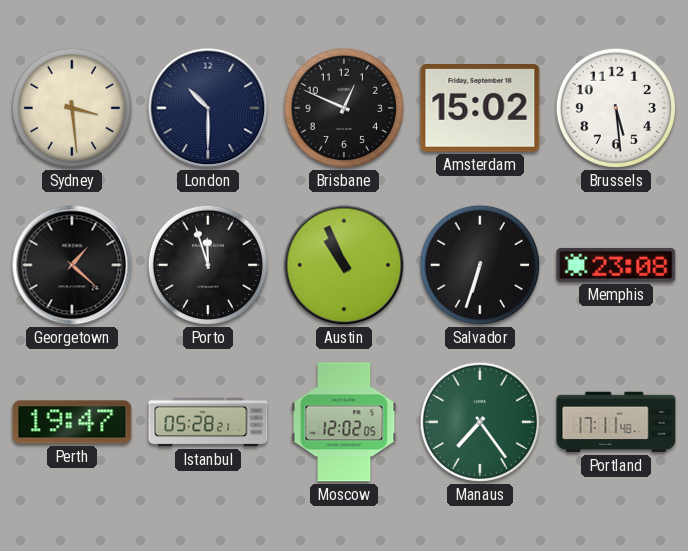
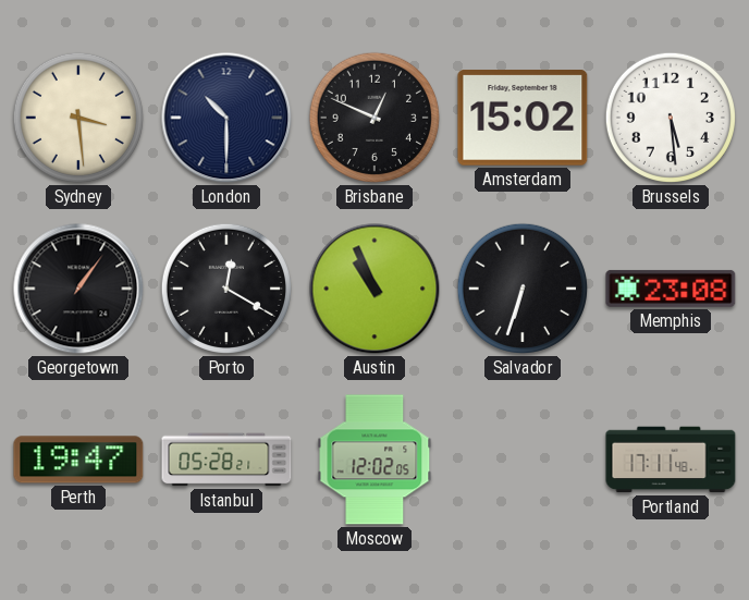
Georgetown: 1:22 -> 1:06 (78, 289)
Porto: 11:57 -> 12:20 (226, 289)
Manaus: 7:24 -> none (480, 422)
